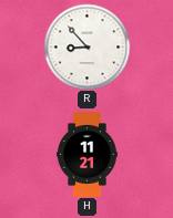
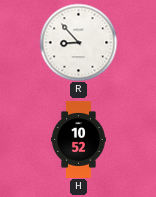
H: 11:21 -> 10:52 (78, 139)
